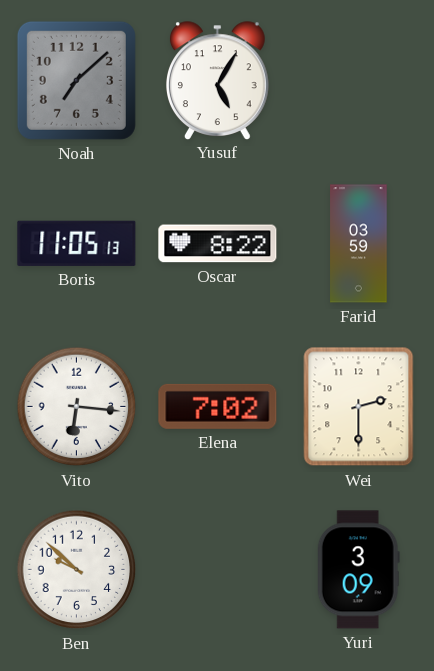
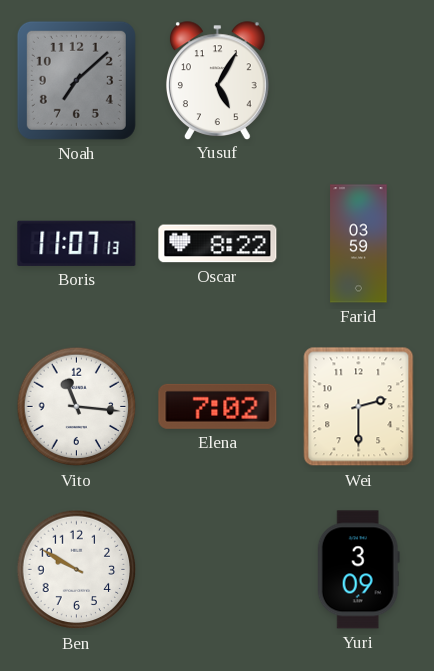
Boris: 11:05 -> 11:07 (77, 243)
Vito: 6:16 -> 11:16 (77, 407)
Ben: 9:52 -> 9:50 (77, 570)
